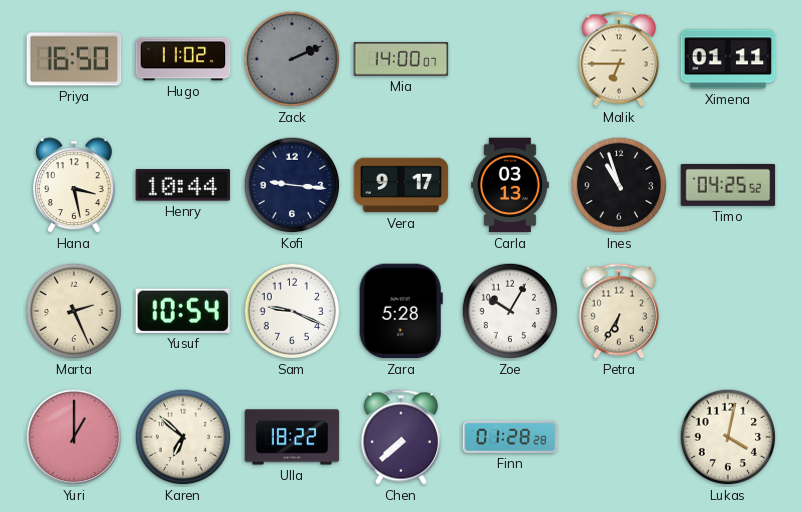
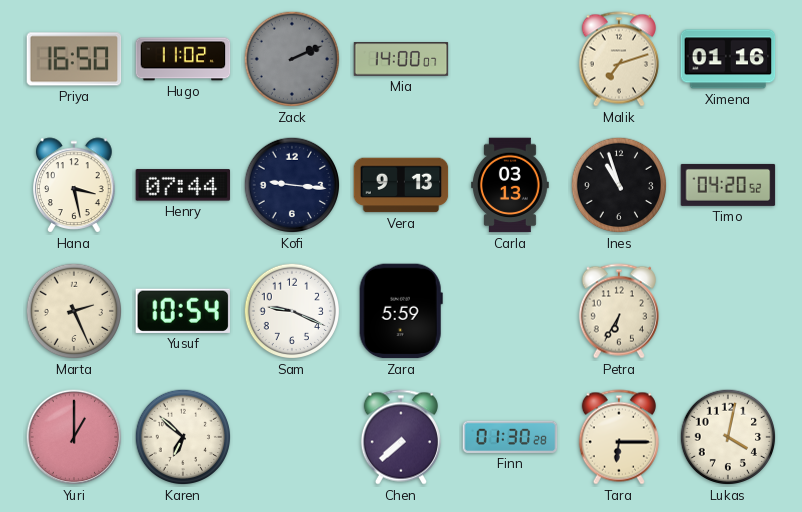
Malik: 6:45 -> 7:12 (619, 59)
Ximena: 01:11 -> 01:16 (728, 59)
Henry: 10:44 -> 07:44 (183, 185)
Vera: 9:17 -> 9:13 (401, 185)
Timo: 04:25 -> 04:20 (728, 185)
Zara: 5:28 -> 5:59 (401, 311)
Zoe: 10:05 -> none (510, 311)
Ulla: 18:22 -> none (292, 437)
Finn: 01:28 -> 01:30 (510, 437)
Tara: none -> 6:15 (619, 437)
